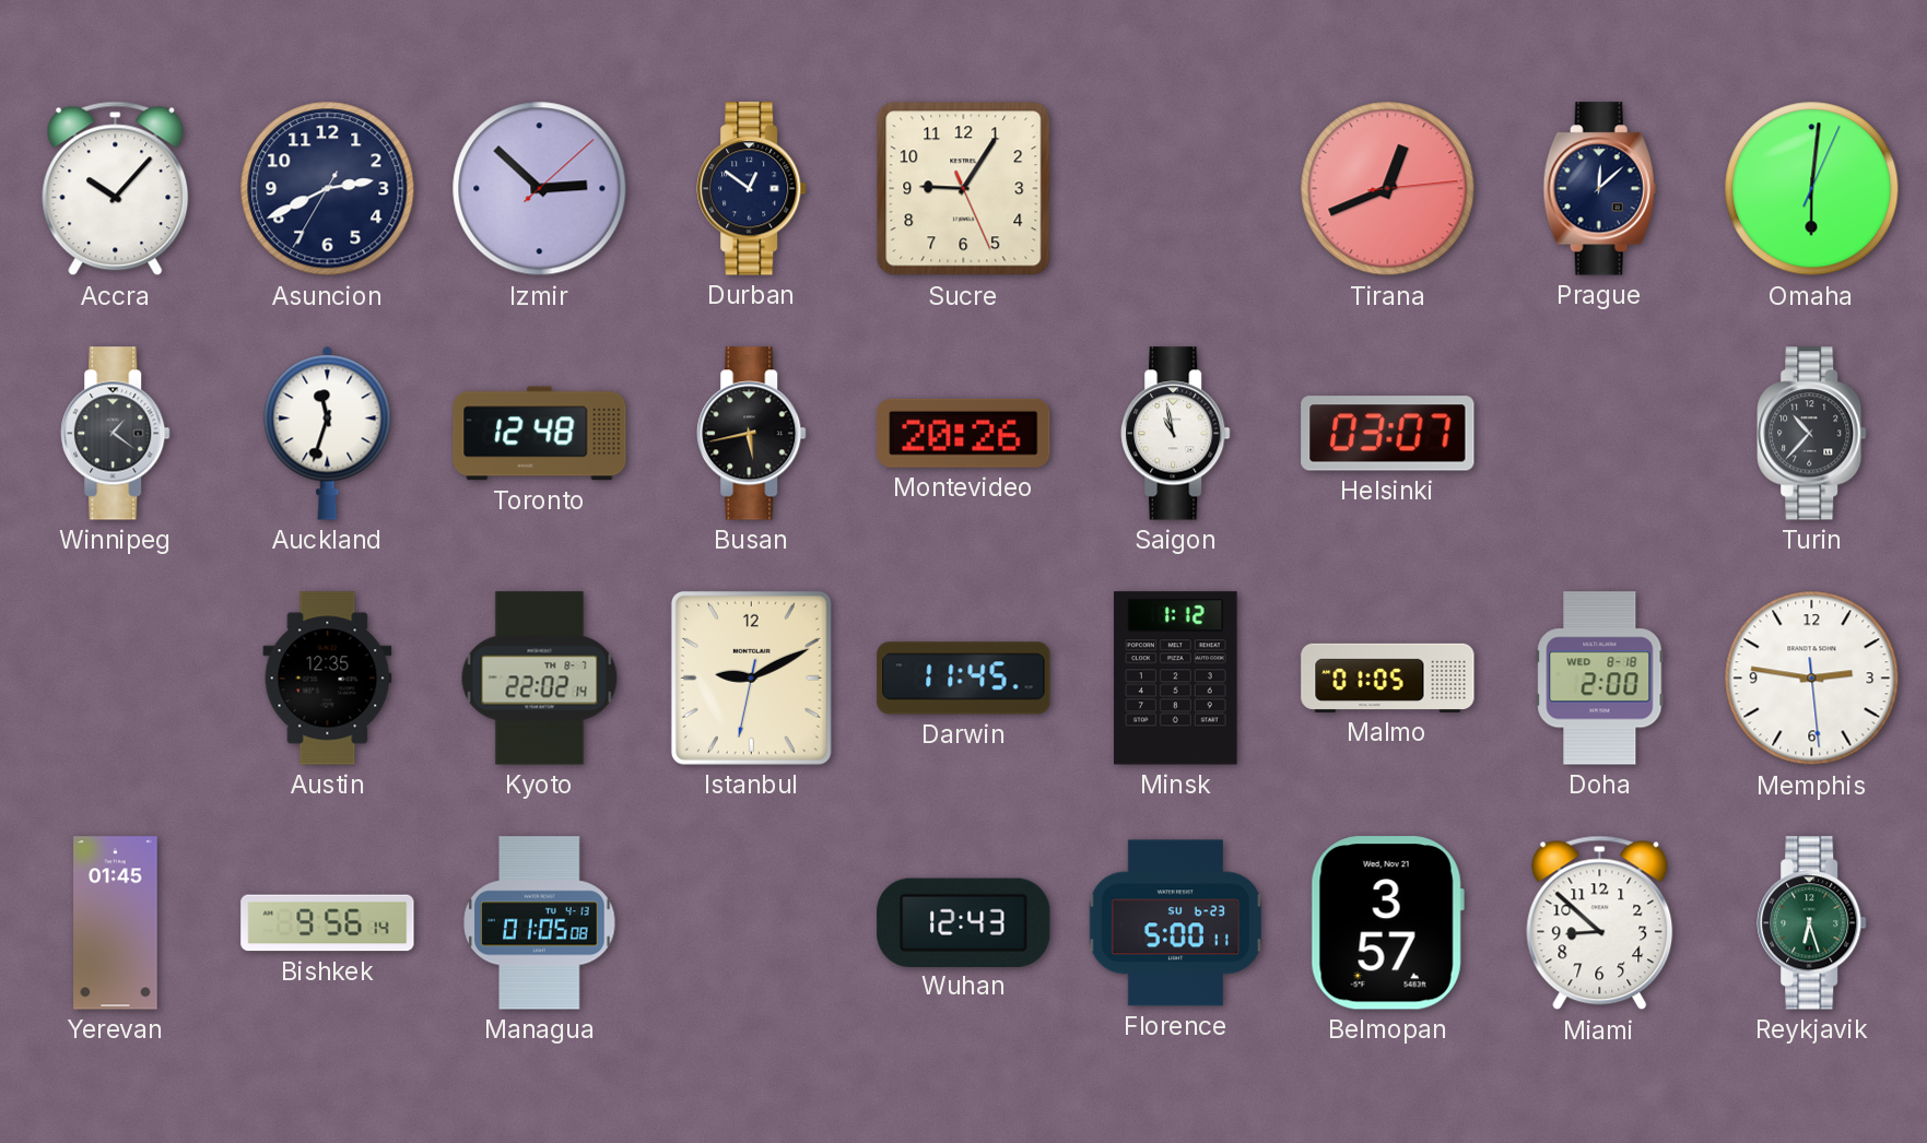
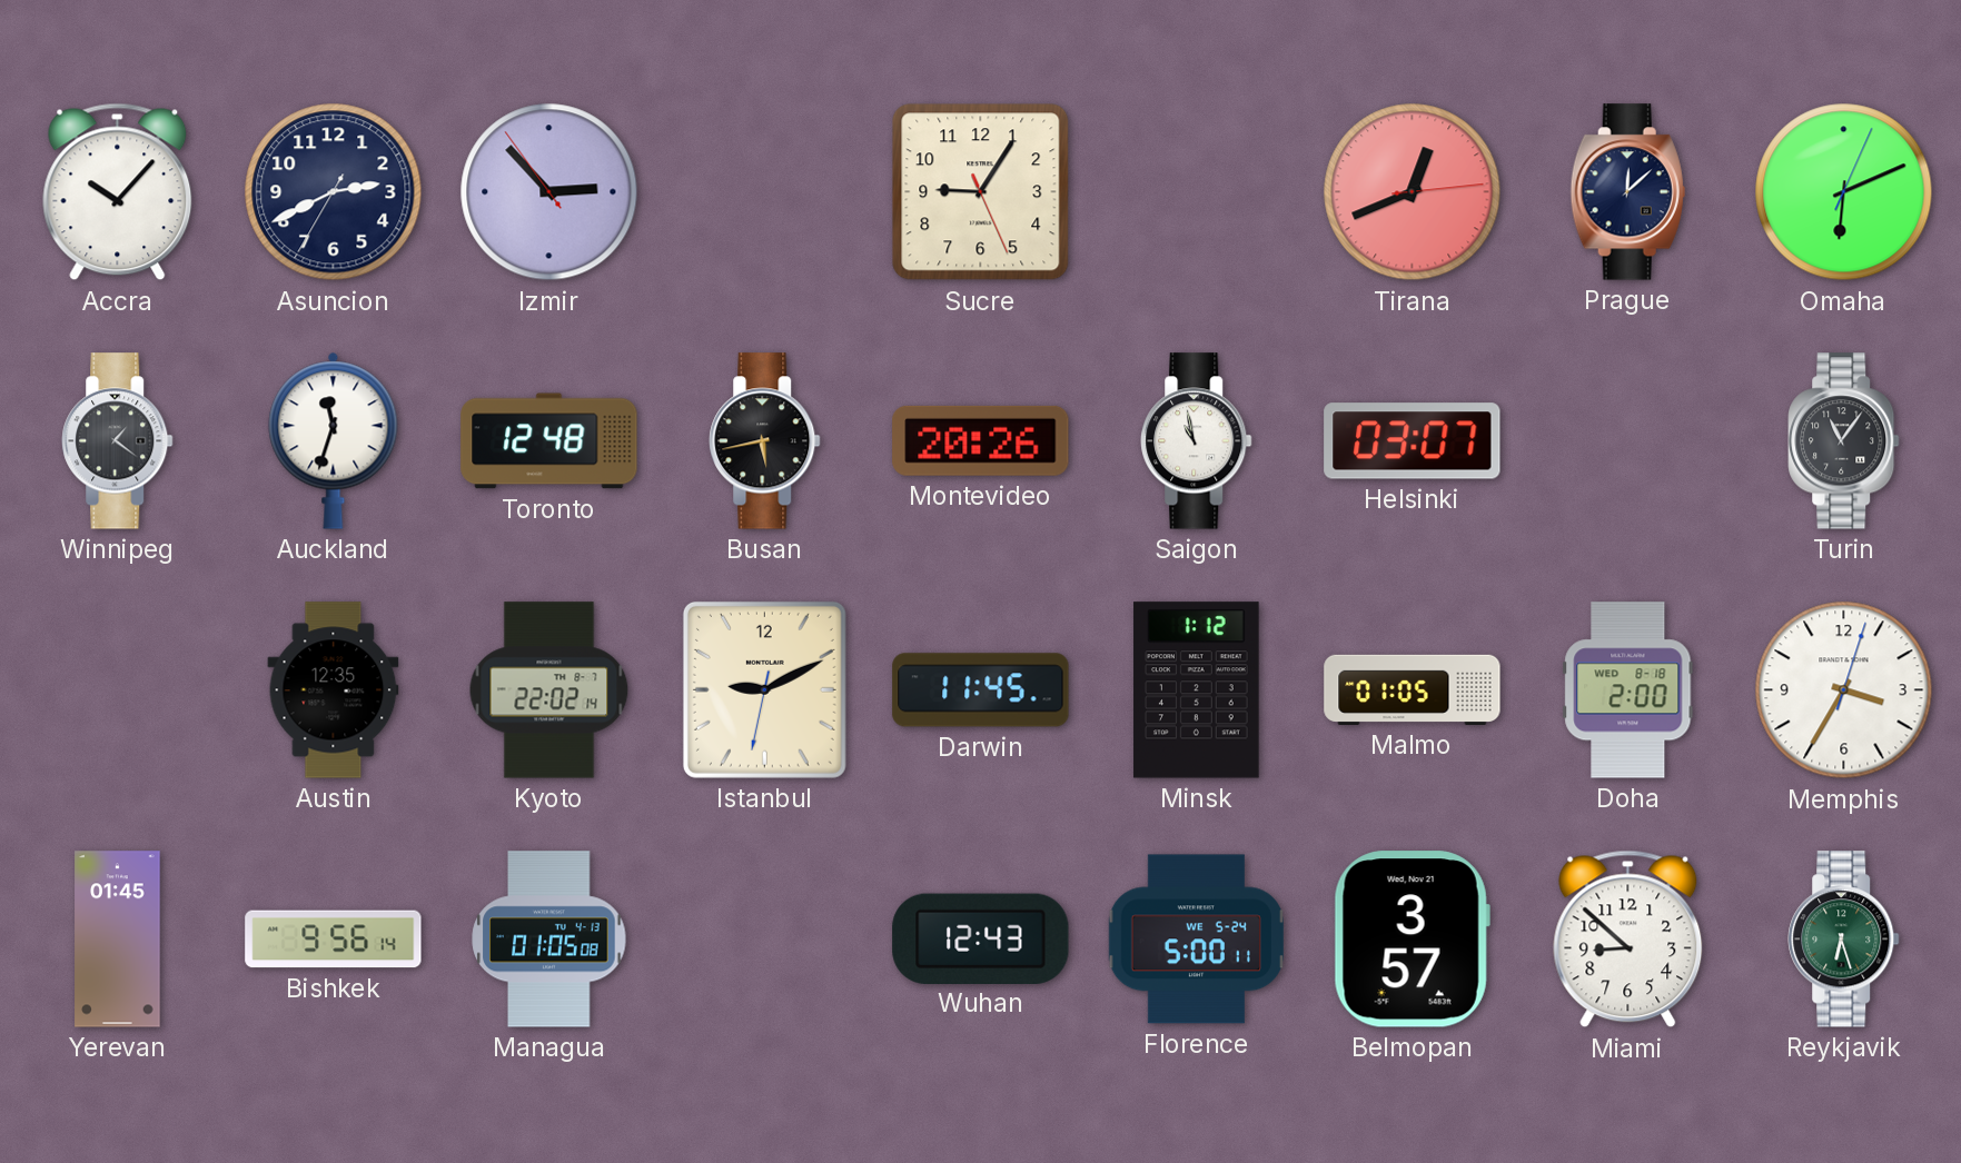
Izmir: 2:52:08 -> 2:52:54 (549, 192)
Durban: 12:51 -> none (752, 189)
Omaha: 6:01 -> 6:11 (1844, 192)
Turin: 10:37 -> 11:06 (1844, 441)
Memphis: 2:46 -> 3:35 (1844, 690)
Florence date: SU 6-23 -> WE 5-24 (1196, 940)
